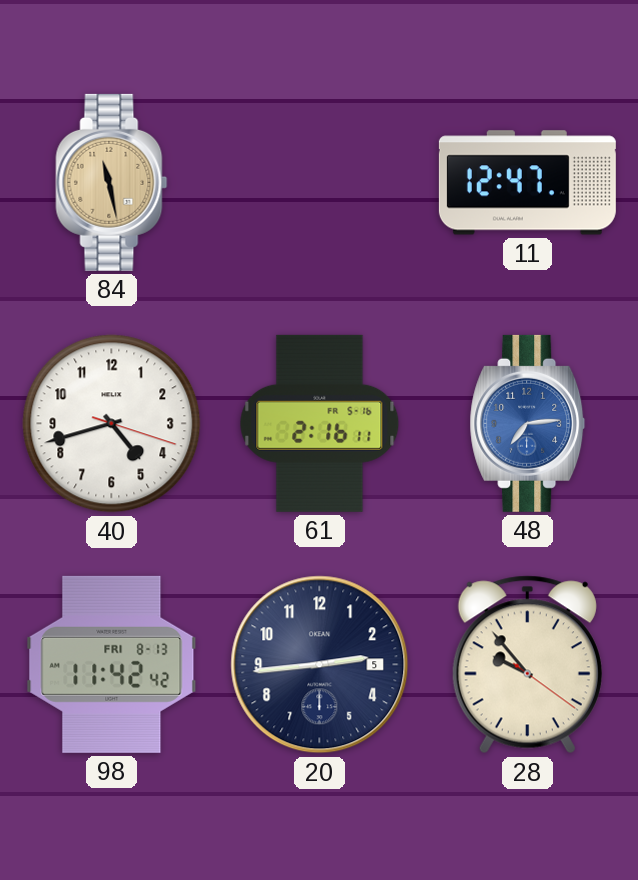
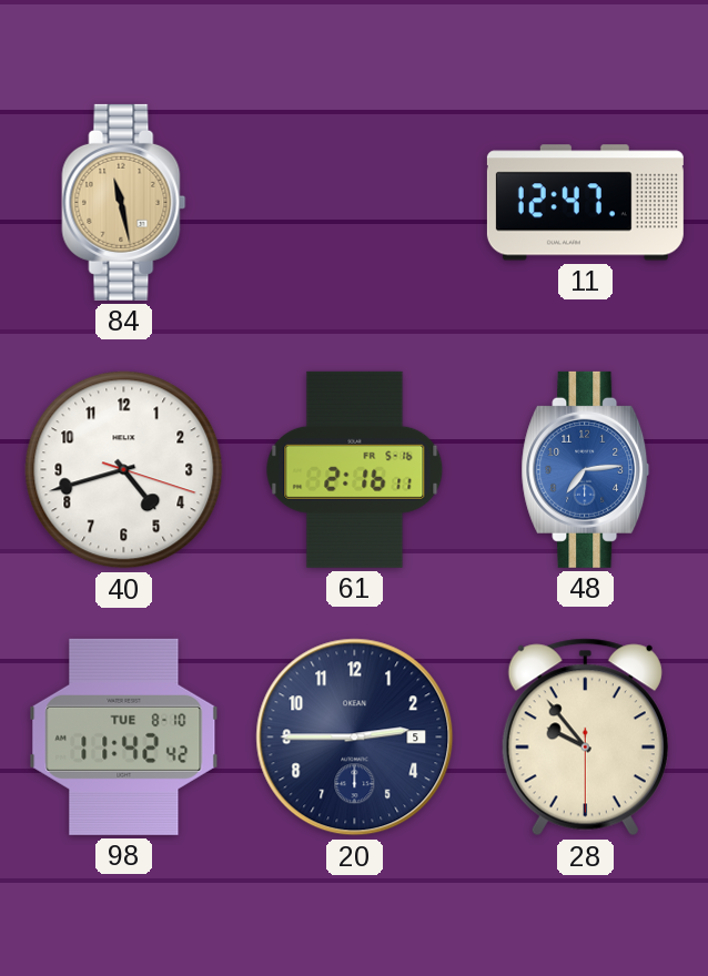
98 date: FRI 8-13 -> TUE 8-10 (124, 736)
20: 2:44 -> 2:45 (355, 738)
28: 9:53:21 -> 9:53:30 (585, 738)
